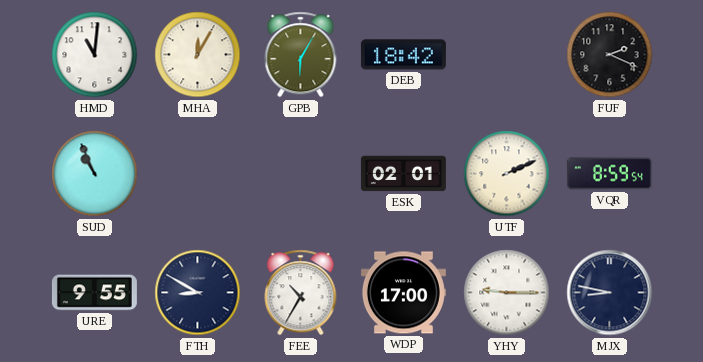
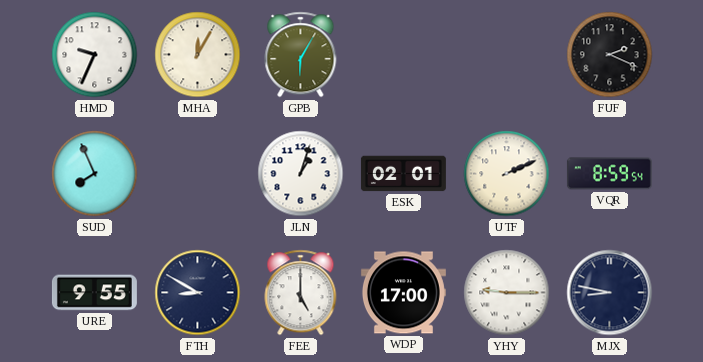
HMD: 11:01 -> 9:34 (95, 55)
DEB: 18:42 -> none (403, 55)
SUD: 10:56 -> 7:56 (95, 174)
JLN: none -> 1:03 (301, 174)
FEE: 10:35 -> 5:00 (301, 293)
